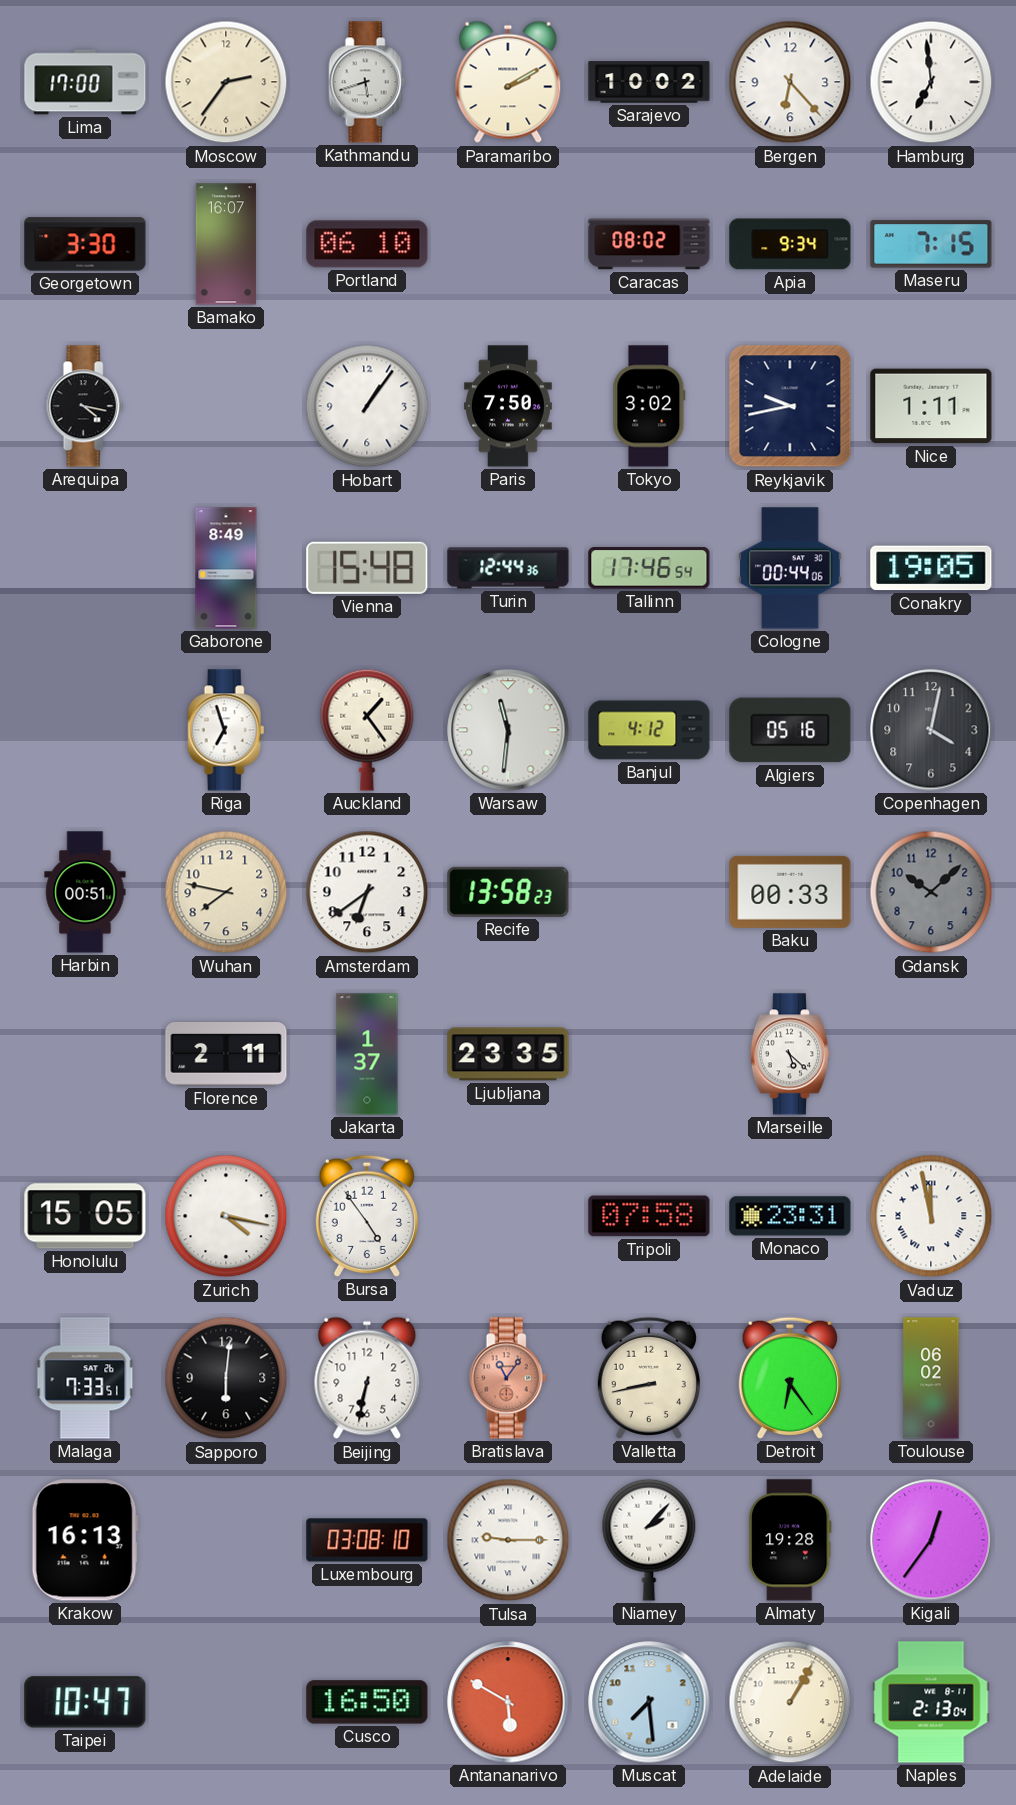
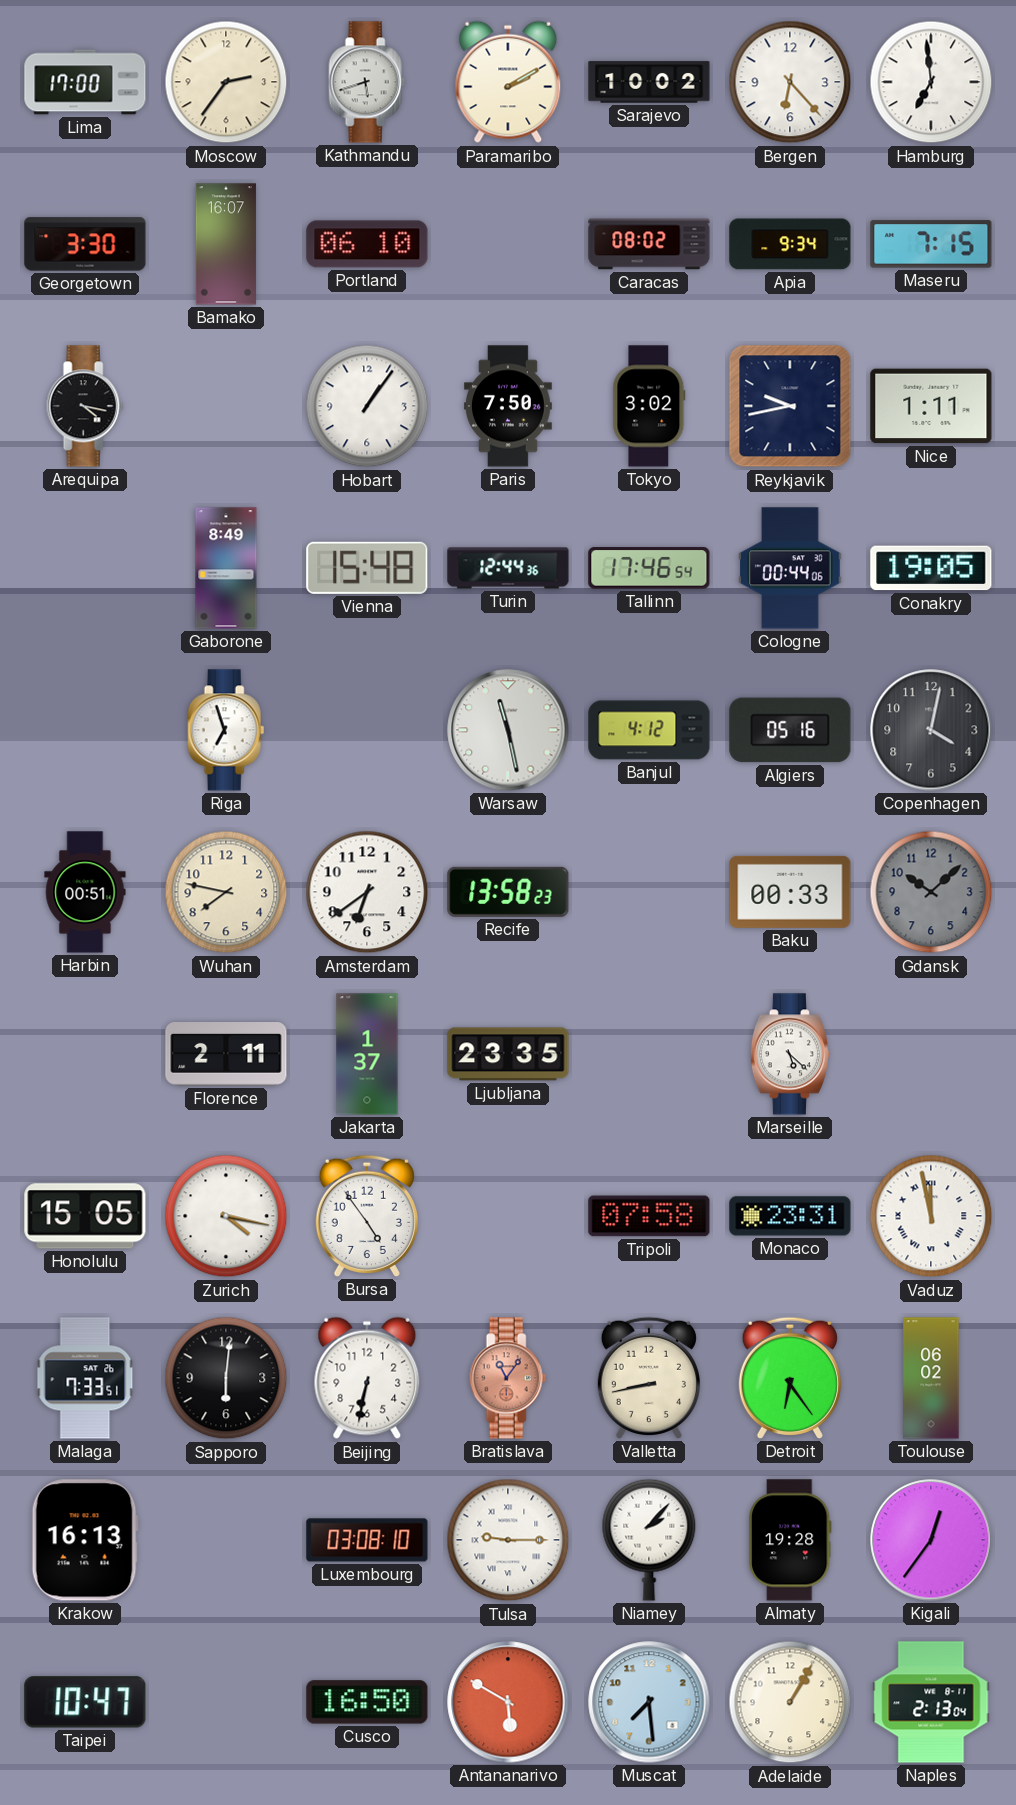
Auckland: 1:24 -> none (367, 730)
Warsaw: 11:31 -> 11:28 (508, 730)
